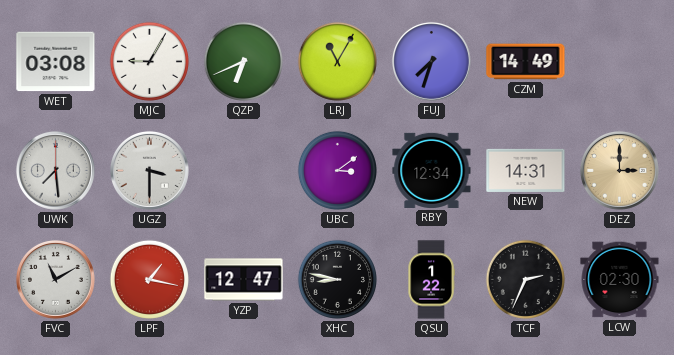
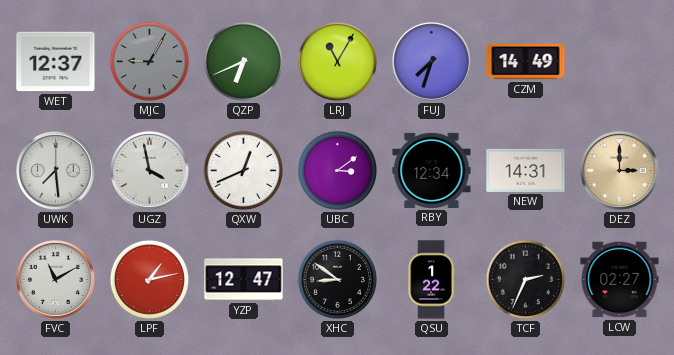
WET: 03:08 -> 12:37 (56, 62)
MJC dial: white -> grey (149, 61)
UGZ: 3:30 -> 3:58 (149, 170)
QXW: none -> 12:41 (243, 170)
LPF: 1:17 -> 1:13 (149, 279)
XHC: 8:47 -> 8:51 (337, 279)
LCW: 02:30 -> 02:27 (620, 280)
